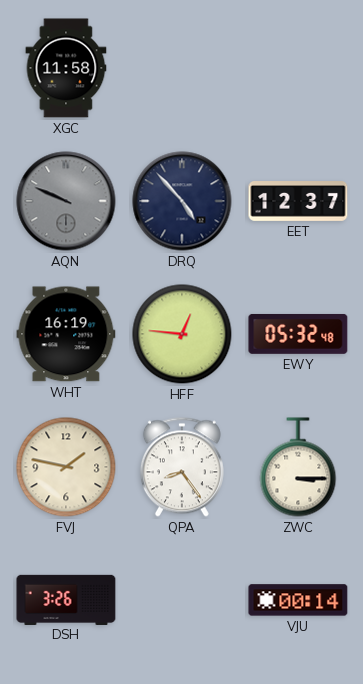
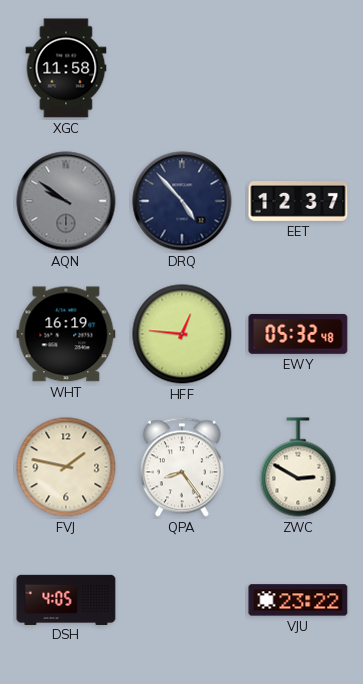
AQN: 9:49 -> 9:51 (66, 201)
ZWC: 3:15 -> 2:50 (298, 467)
DSH: 3:26 -> 4:05 (66, 599)
VJU: 00:14 -> 23:22 (298, 600)
